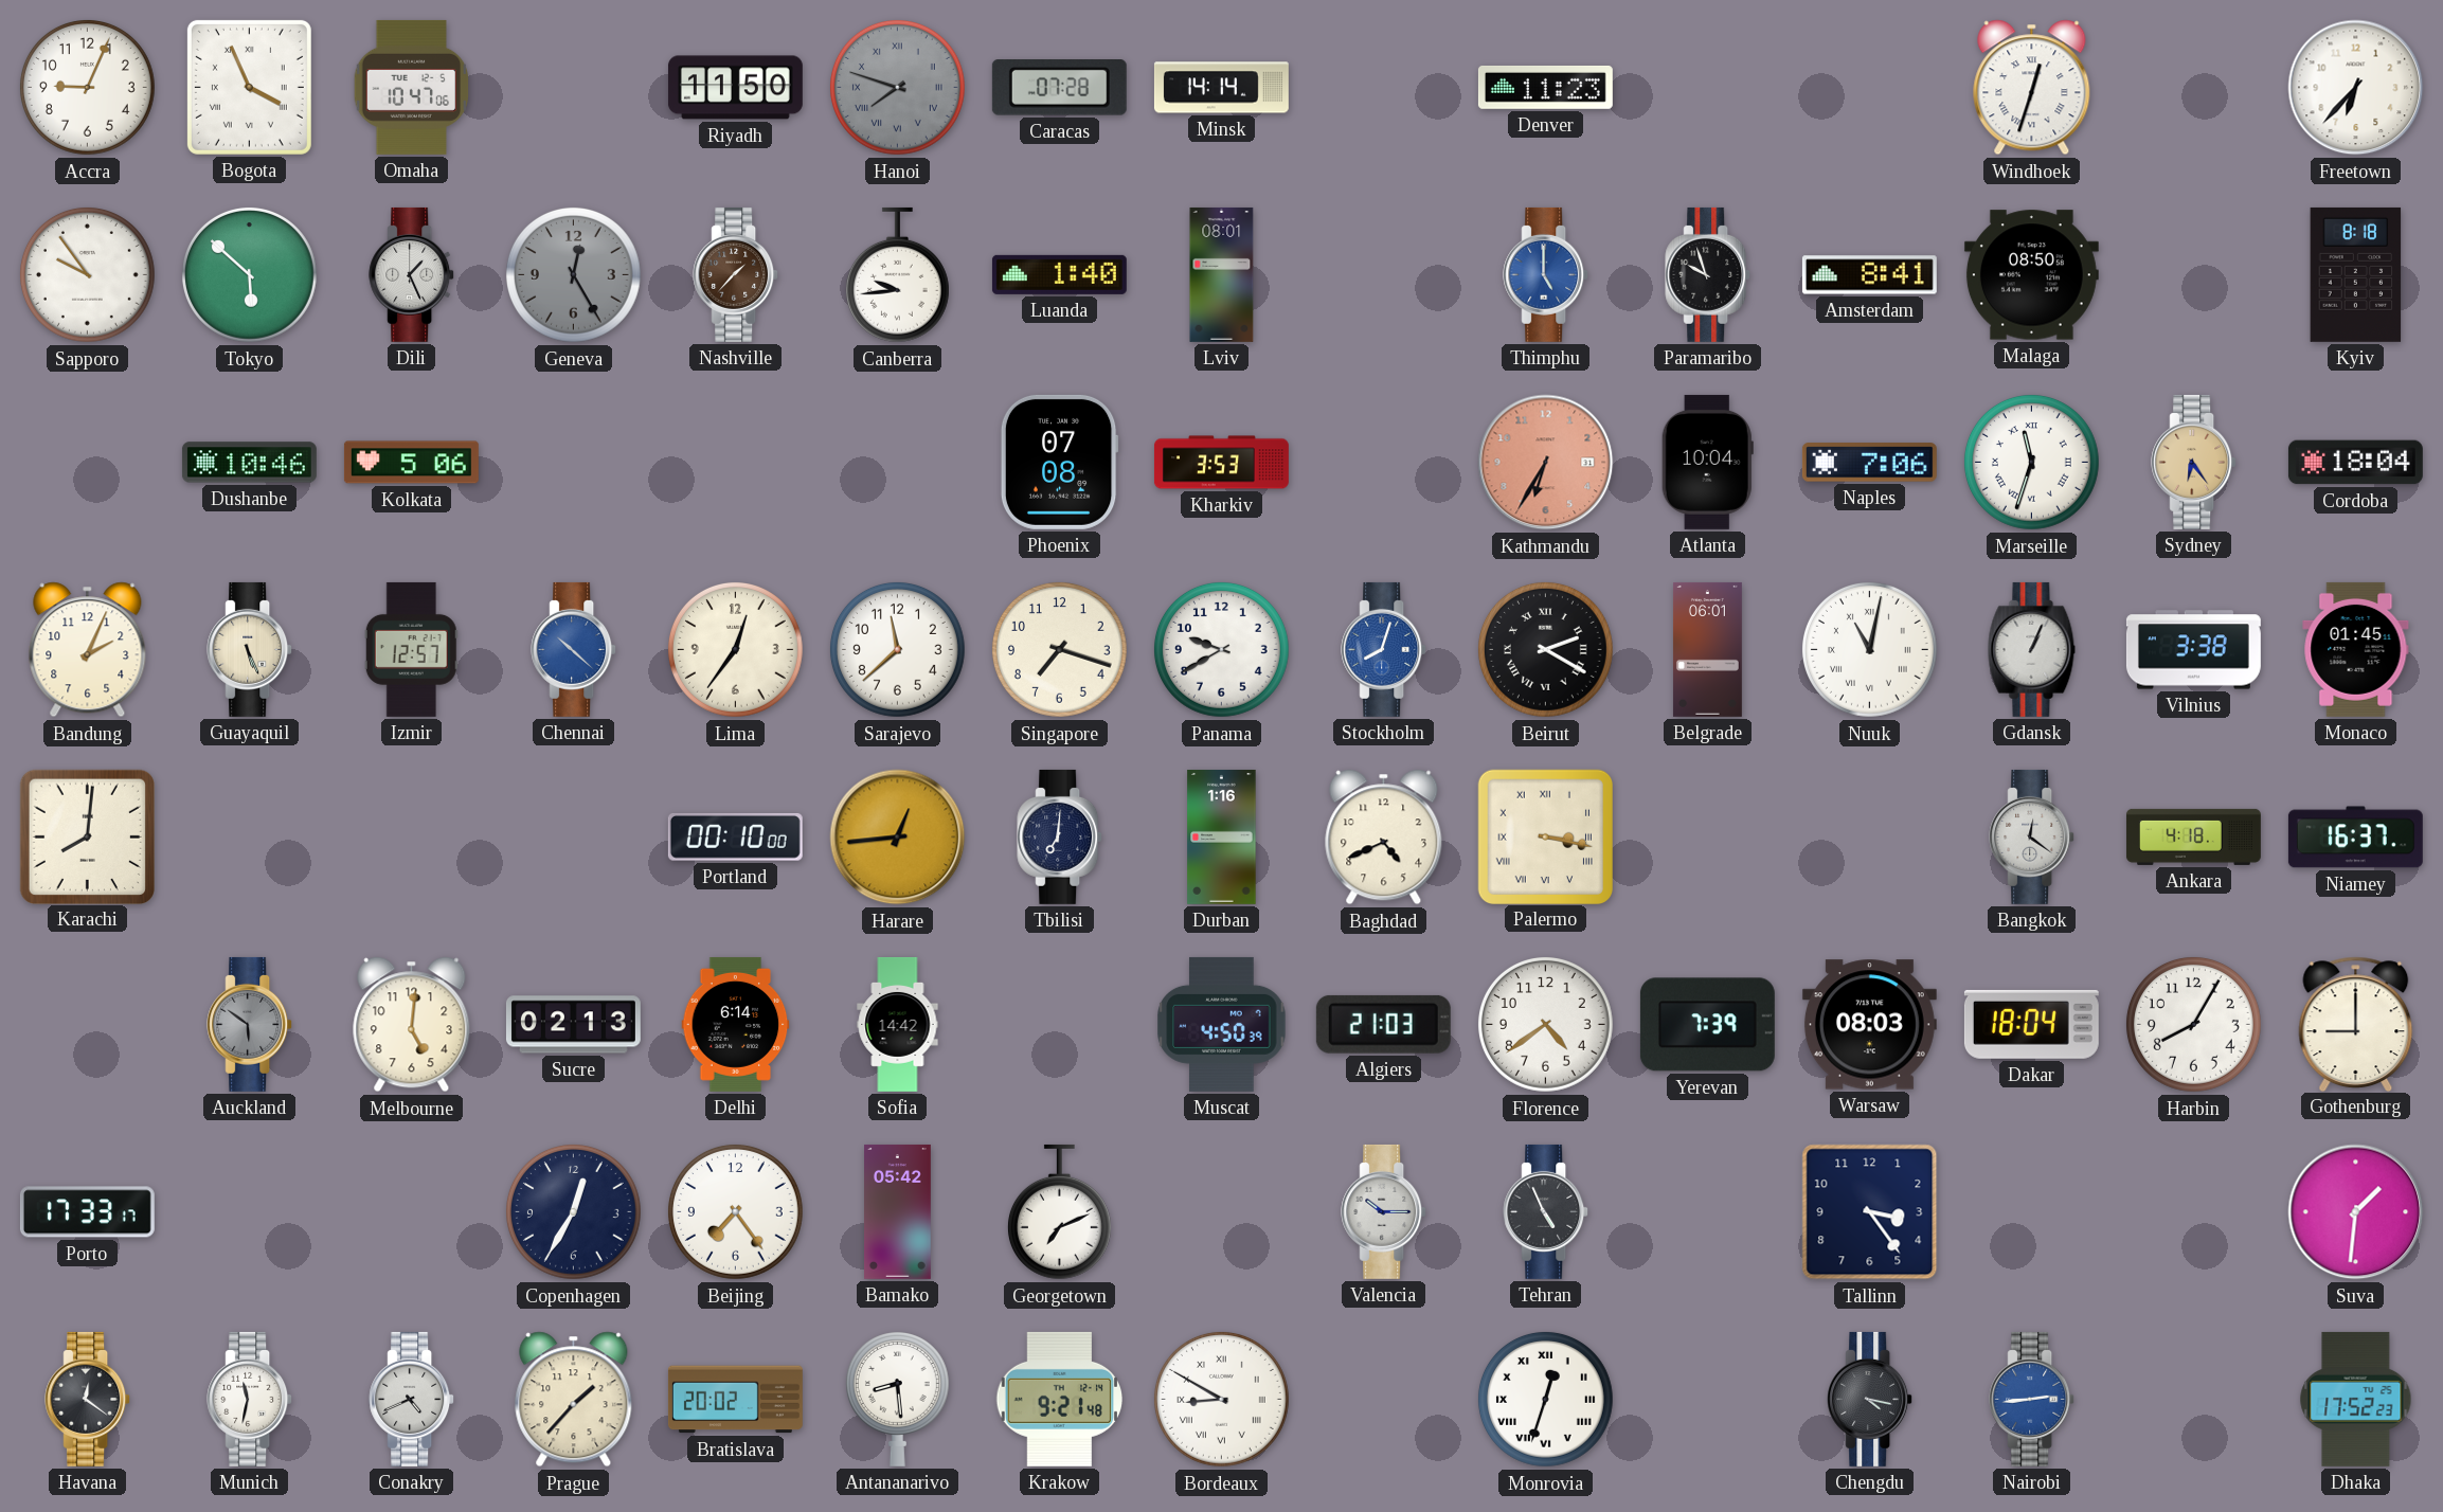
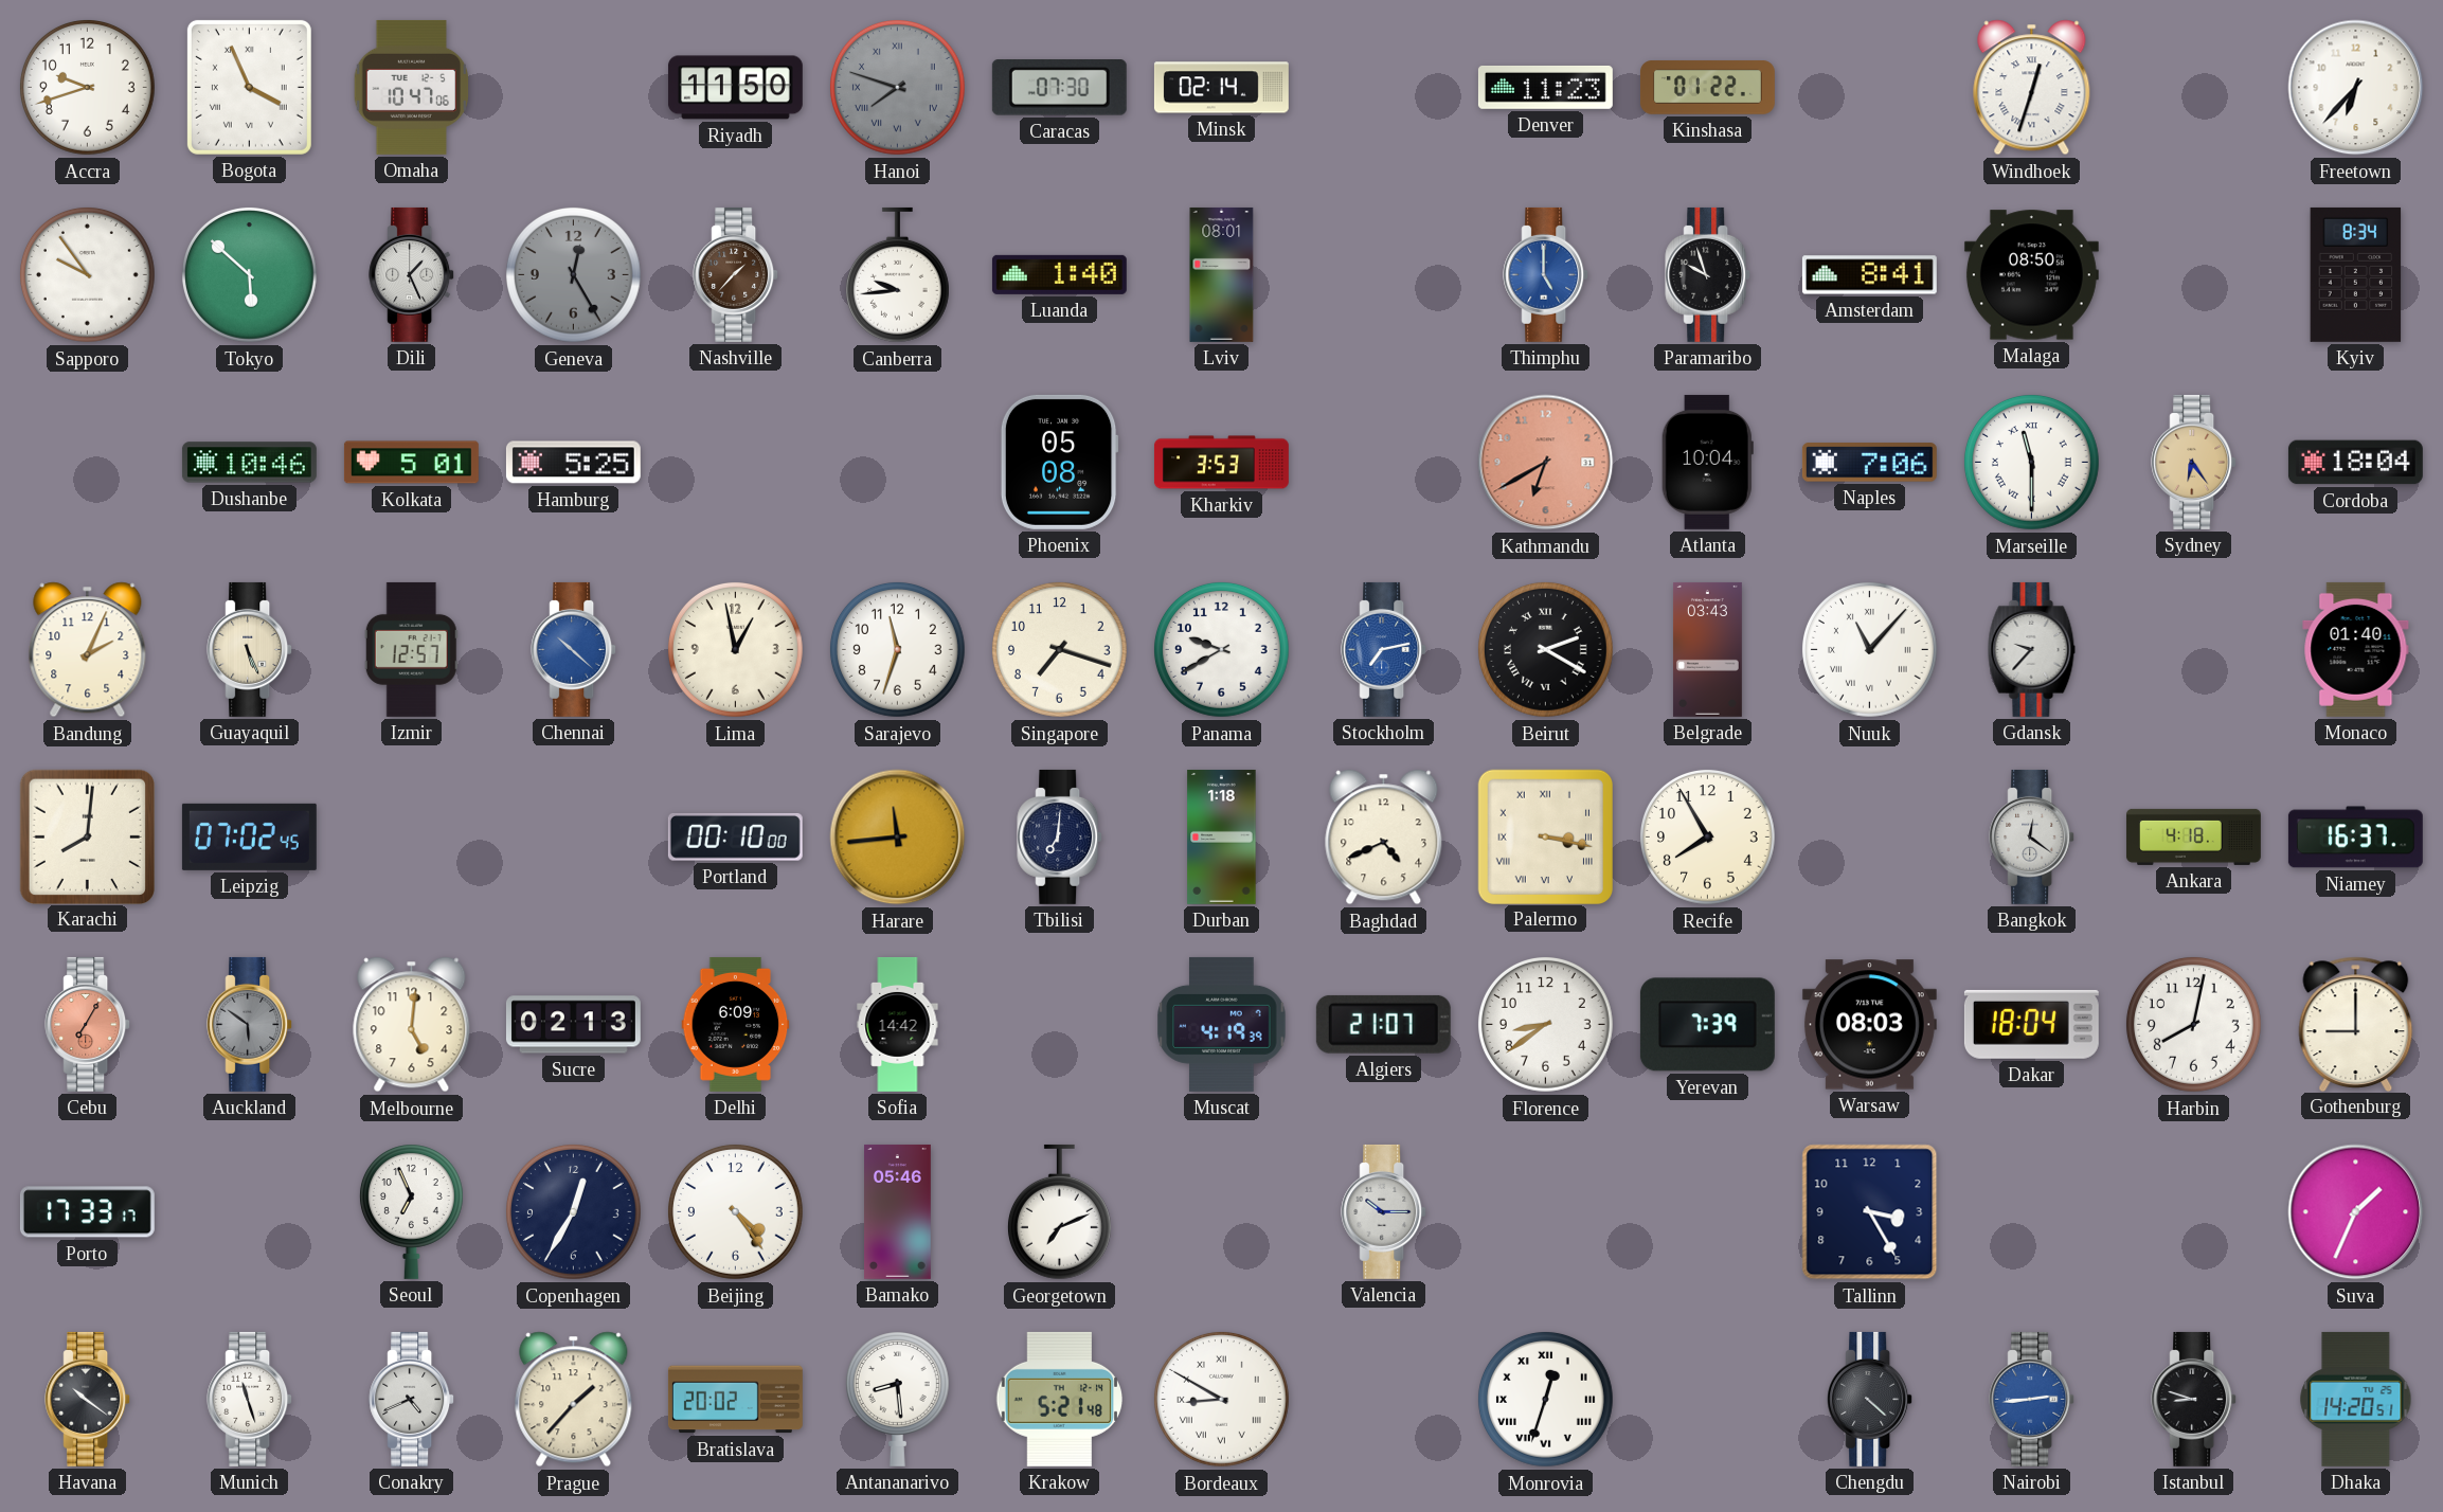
Accra: 9:04 -> 9:42 (88, 88)
Caracas: 07:28 -> 07:30 (1059, 88)
Minsk: 14:14 -> 02:14 (1221, 88)
Kinshasa: none -> 01:22 (1707, 88)
Kyiv: 8:18 -> 8:34 (2356, 274)
Kolkata: 5:06 -> 5:01 (411, 463)
Hamburg: none -> 5:25 (573, 463)
Phoenix: 07:08 -> 05:08 (1059, 462)
Kathmandu: 6:35 -> 6:40 (1546, 463)
Marseille: 11:33 -> 11:30 (2032, 463)
Lima: 12:36 -> 12:58 (736, 650)
Sarajevo: 11:38 -> 11:33 (898, 650)
Stockholm: 8:03 -> 7:13 (1384, 649)
Belgrade: 06:01 -> 03:43 (1707, 649)
Nuuk: 11:02 -> 11:07 (1870, 650)
Gdansk: 1:04 -> 9:37 (2032, 649)
Vilnius: 3:38 -> none (2193, 650)
Monaco: 01:45 -> 01:40 (2356, 649)
Leipzig: none -> 07:02 (249, 836)
Harare: 12:44 -> 11:44 (898, 838)
Durban: 1:16 -> 1:18 (1222, 836)
Recife: none -> 7:55 (1708, 838)
Cebu: none -> 7:05 (88, 1024)
Delhi: 6:14 -> 6:09 (736, 1024)
Muscat: 4:50 -> 4:19 (1222, 1024)
Algiers: 21:03 -> 21:07 (1383, 1024)
Florence: 4:39 -> 8:39 (1546, 1025)
Harbin: 8:05 -> 8:02 (2194, 1025)
Seoul: none -> 6:56 (411, 1211)
Beijing: 7:24 -> 4:24 (736, 1212)
Bamako: 05:42 -> 05:46 (898, 1211)
Tehran: 4:56 -> none (1546, 1211)
Tallinn: 3:24 -> 3:25 (1870, 1212)
Suva: 1:31 -> 1:34 (2356, 1212)
Havana: 12:21 -> 10:21 (88, 1399)
Munich: 11:32 -> 11:27 (250, 1399)
Krakow: 9:21 -> 5:21 (1059, 1399)
Chengdu: 4:17 -> 4:22 (1870, 1399)
Istanbul: none -> 8:48 (2194, 1399)
Dhaka: 17:52 -> 14:20 (2356, 1399)
